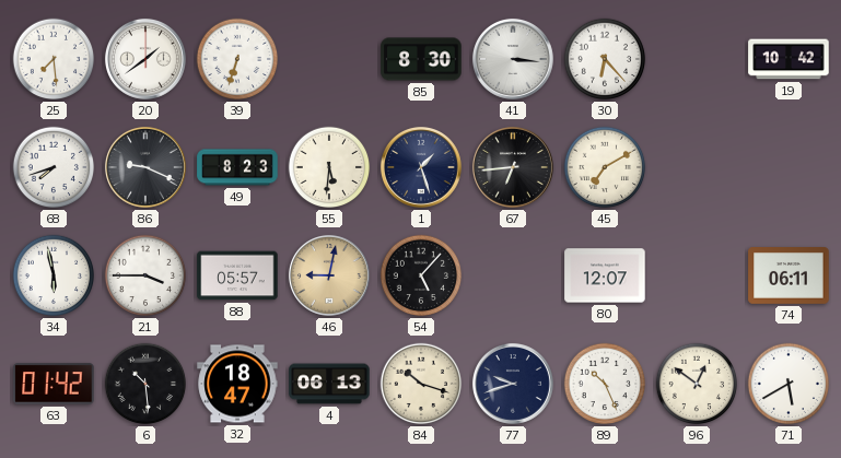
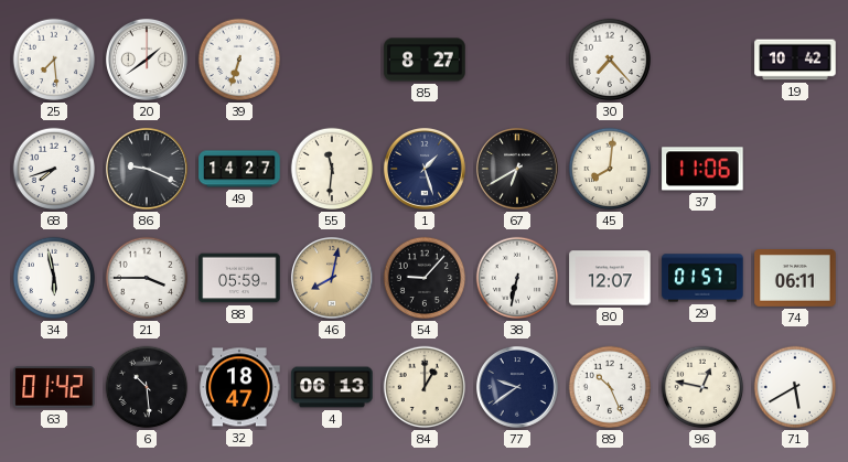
85: 8:30 -> 8:27 (425, 60)
41: 3:16 -> none (513, 59)
30: 6:23 -> 7:23 (610, 60)
49: 8:23 -> 14:27 (239, 169)
55: 5:31 -> 11:31 (332, 169)
67: 6:44 -> 6:40 (517, 169)
45: 7:10 -> 8:01 (610, 169)
37: none -> 11:06 (702, 169)
88: 05:57 -> 05:59 (239, 278)
46: 9:02 -> 8:02 (332, 278)
54: 5:07 -> 9:07 (425, 278)
38: none -> 6:32 (517, 278)
29: none -> 01:57 (702, 278)
84: 10:18 -> 1:00 (425, 387)
77: 9:42 -> 9:39 (517, 387)
96: 12:51 -> 12:47 (702, 387)
